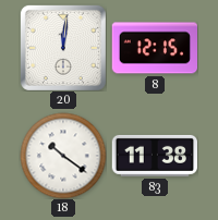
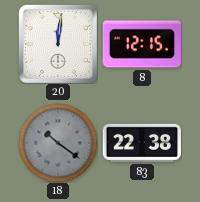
18 dial: white -> grey (58, 143)
83: 11:38 -> 22:38 (141, 143)
